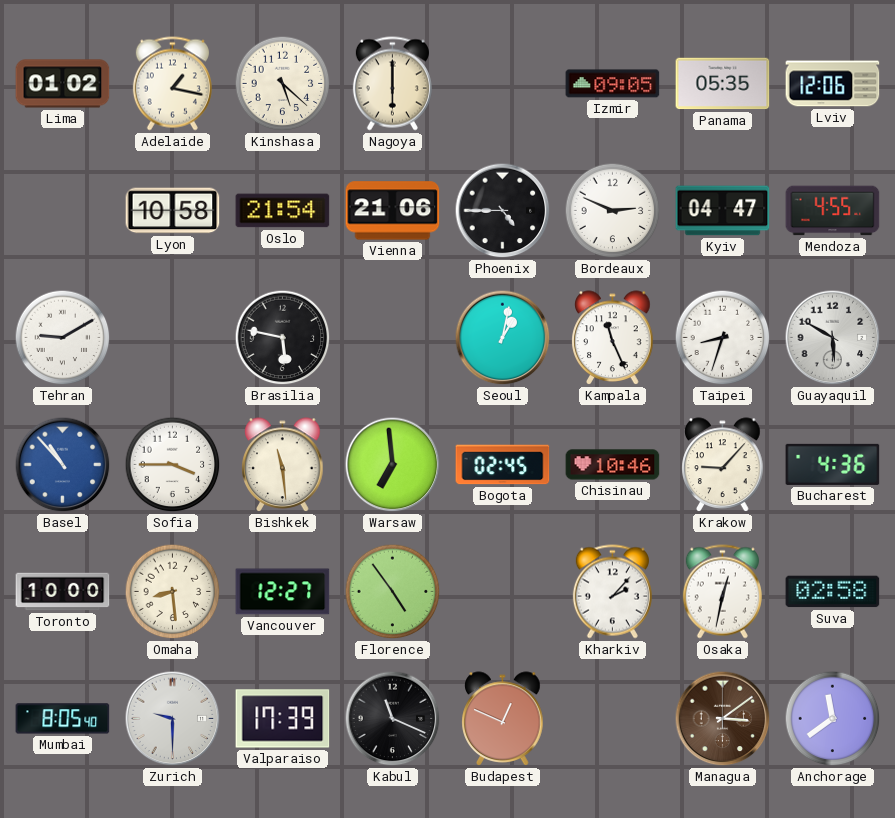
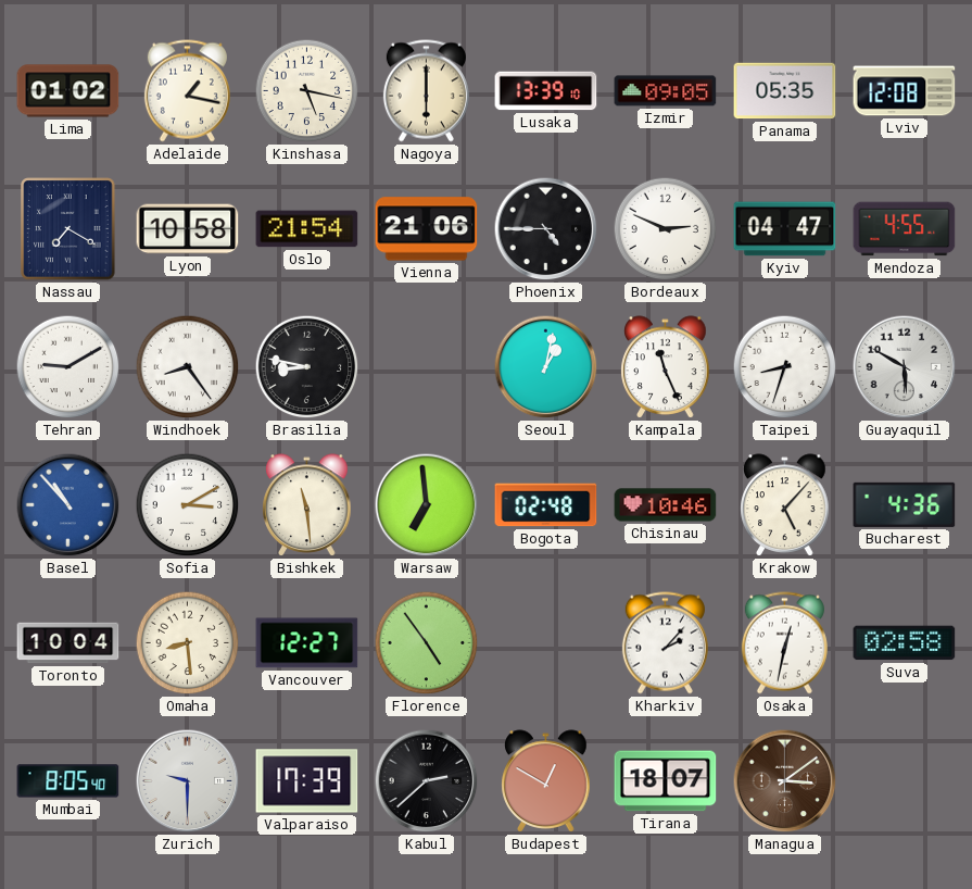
Kinshasa: 5:22 -> 5:17 (307, 91)
Lusaka: none -> 13:39 (546, 91)
Lviv: 12:06 -> 12:08 (905, 91)
Nassau: none -> 7:20 (68, 229)
Windhoek: none -> 8:24 (188, 367)
Brasilia: 5:47 -> 8:47 (307, 367)
Sofia: 3:45 -> 3:10 (188, 505)
Bogota: 02:45 -> 02:48 (546, 505)
Krakow: 9:07 -> 5:07 (785, 505)
Toronto: 10:00 -> 10:04 (68, 643)
Kabul: 11:19 -> 2:38 (427, 781)
Budapest: 12:49 -> 12:50 (546, 781)
Tirana: none -> 18:07 (666, 781)
Anchorage: 11:39 -> none (833, 719)
